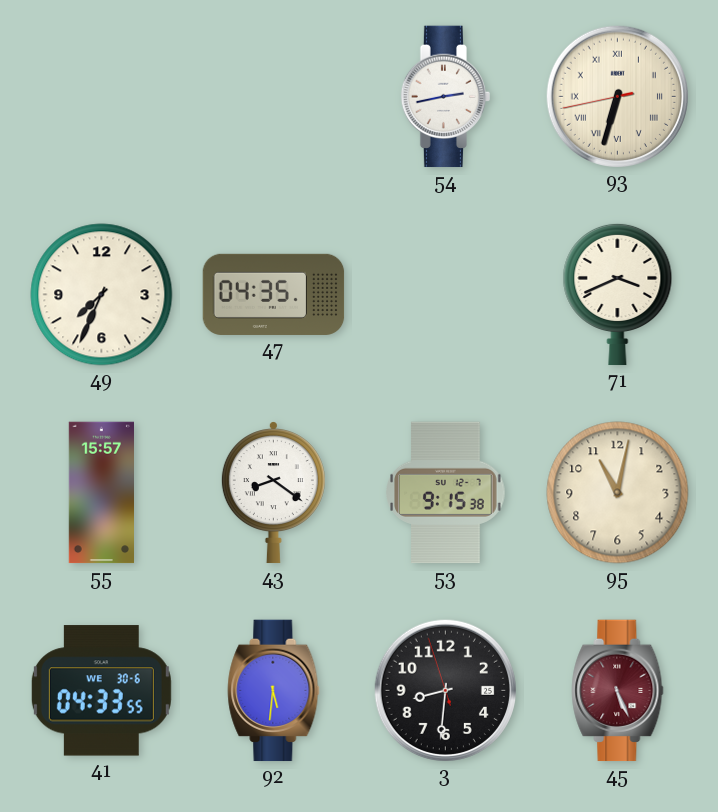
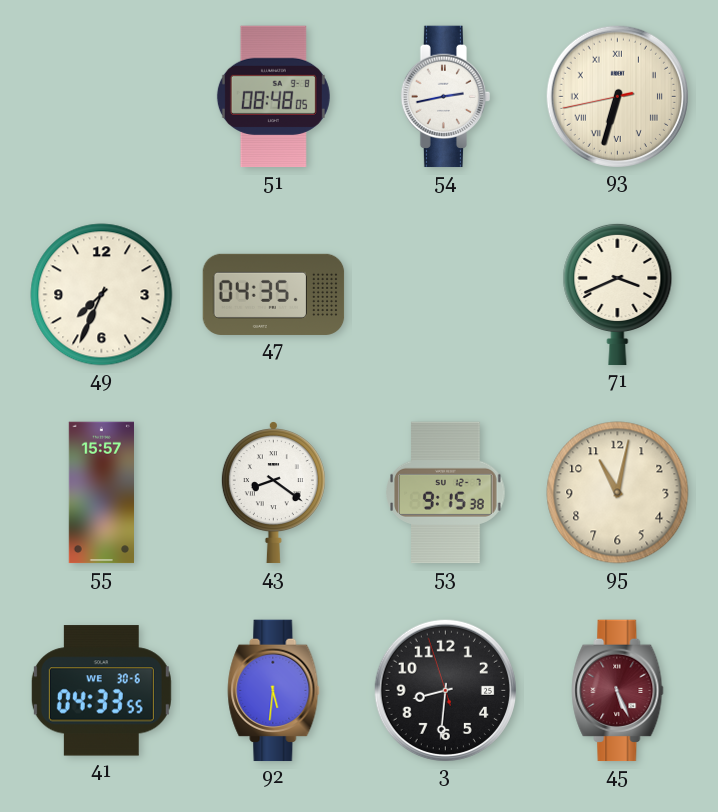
51: none -> 08:48 (273, 97)
